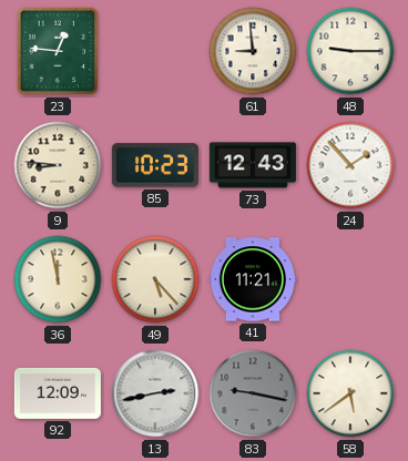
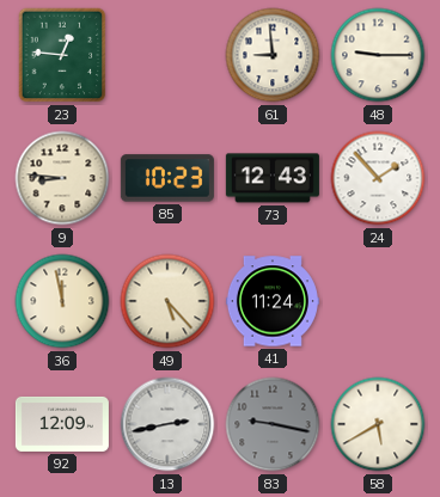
41: 11:21 -> 11:24 (273, 301)
58: 5:39 -> 5:40 (378, 424)
